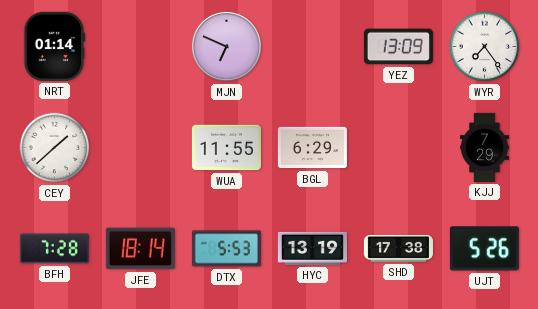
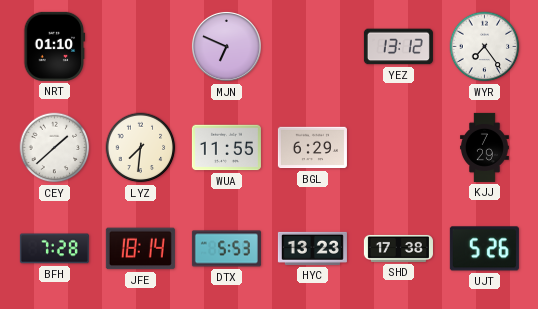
NRT: 01:14 -> 01:10 (55, 46)
YEZ: 13:09 -> 13:12 (398, 47)
LYZ: none -> 7:31 (141, 148)
HYC: 13:19 -> 13:23 (312, 248)
